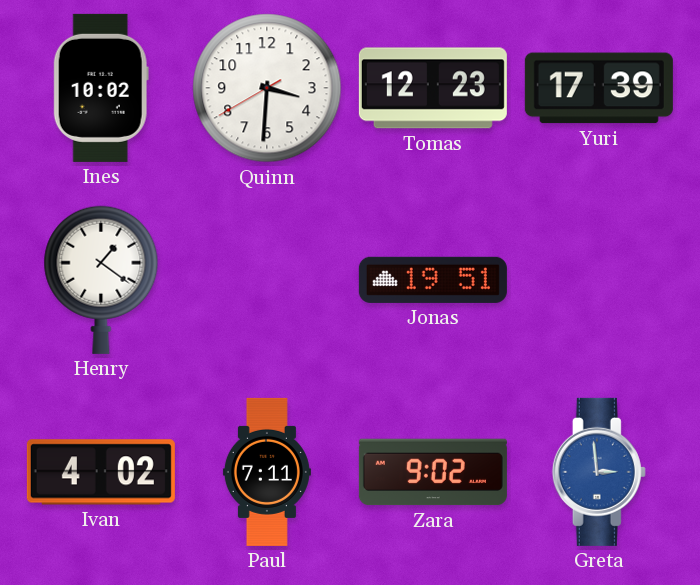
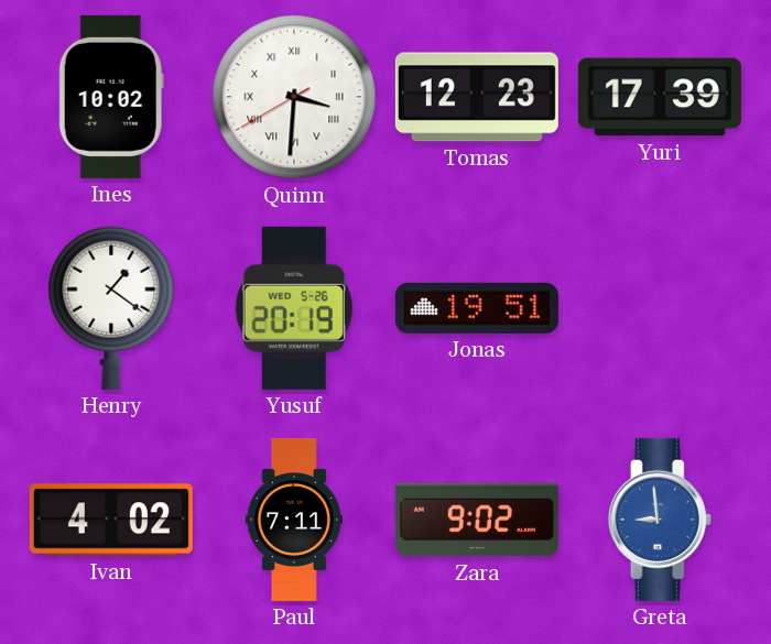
Quinn numerals: Arabic -> Roman (294, 97)
Yusuf: none -> 20:19 (294, 308)
Greta: 2:59 -> 8:59 (660, 520)
